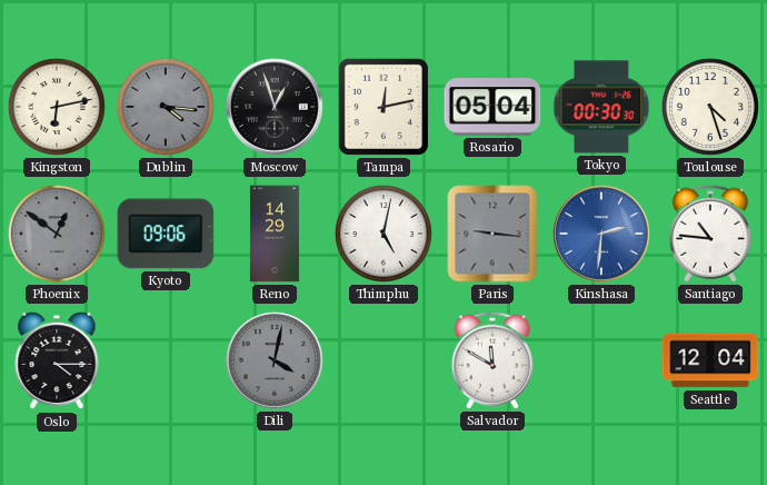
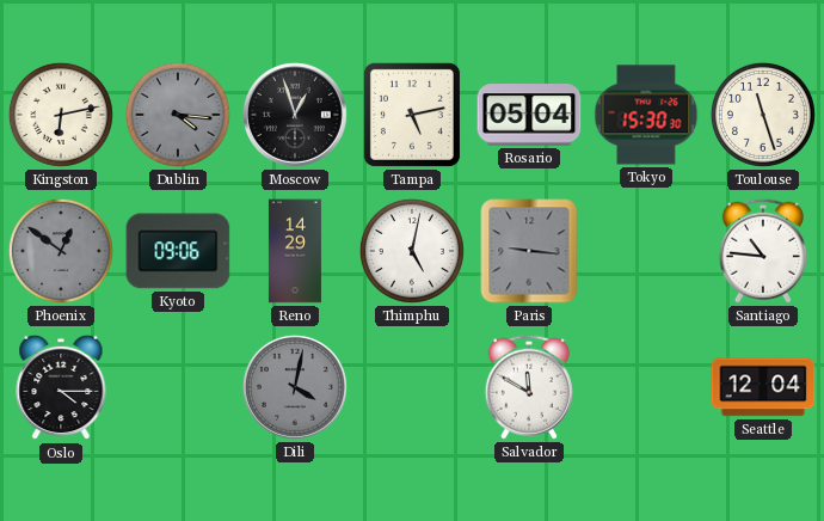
Tampa: 12:13 -> 5:13 (412, 115)
Tokyo: 00:30 -> 15:30 (646, 115)
Toulouse: 4:27 -> 11:27 (763, 115)
Kinshasa: 2:31 -> none (601, 234)
